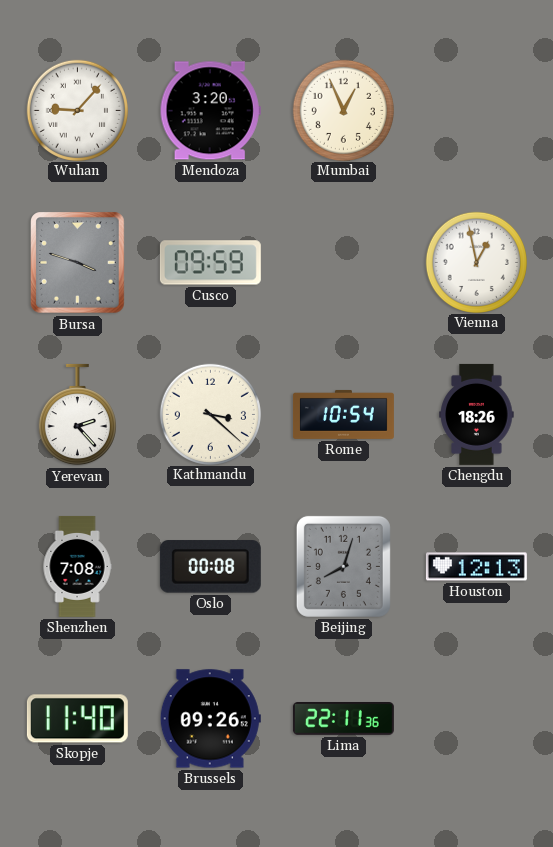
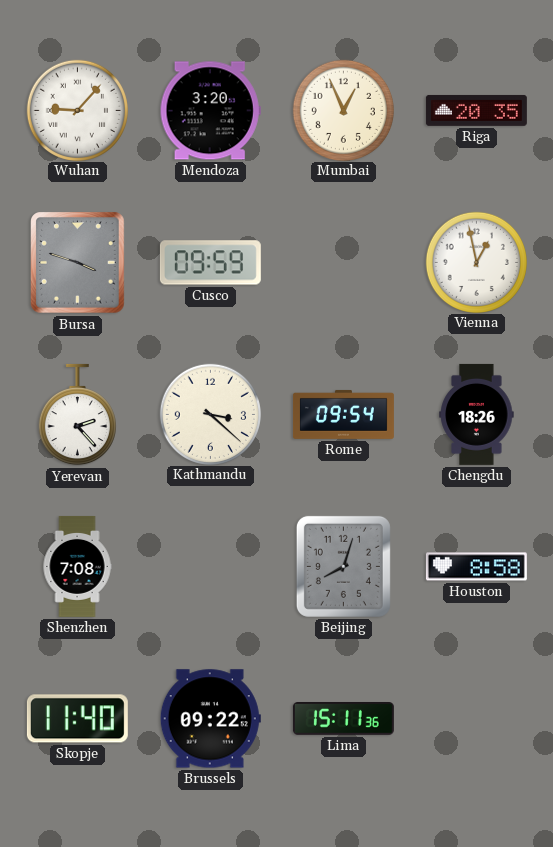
Riga: none -> 20:35 (476, 110)
Rome: 10:54 -> 09:54 (343, 414)
Oslo: 00:08 -> none (210, 567)
Houston: 12:13 -> 8:58 (476, 567)
Brussels: 09:26 -> 09:22 (210, 719)
Lima: 22:11 -> 15:11 (343, 719)
